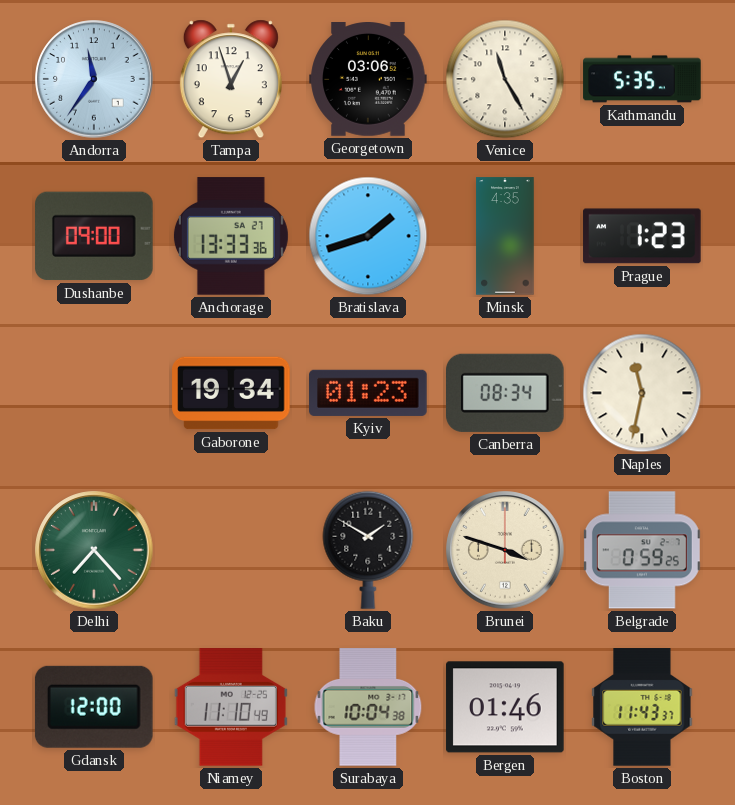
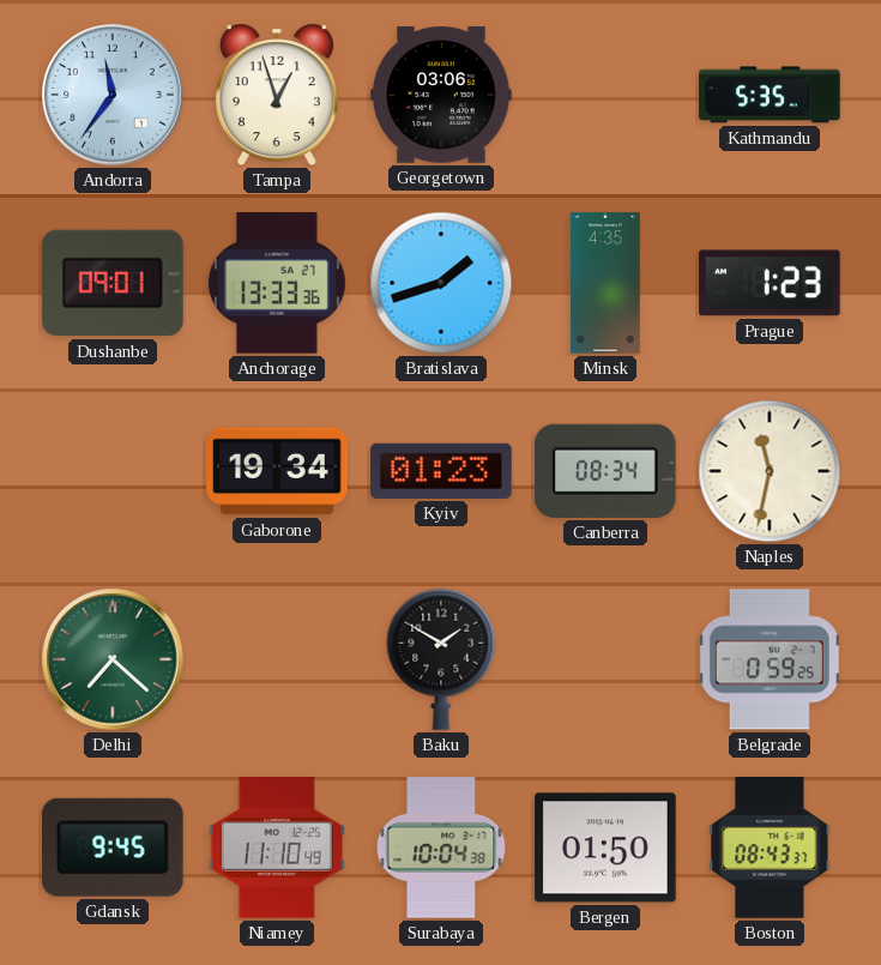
Venice: 11:25 -> none (505, 79)
Dushanbe: 09:00 -> 09:01 (113, 283)
Delhi: 7:23 -> 7:22 (113, 659)
Brunei: 3:48 -> none (505, 550)
Gdansk: 12:00 -> 9:45 (113, 848)
Bergen: 01:46 -> 01:50 (605, 848)
Boston: 11:43 -> 08:43 (770, 848)
